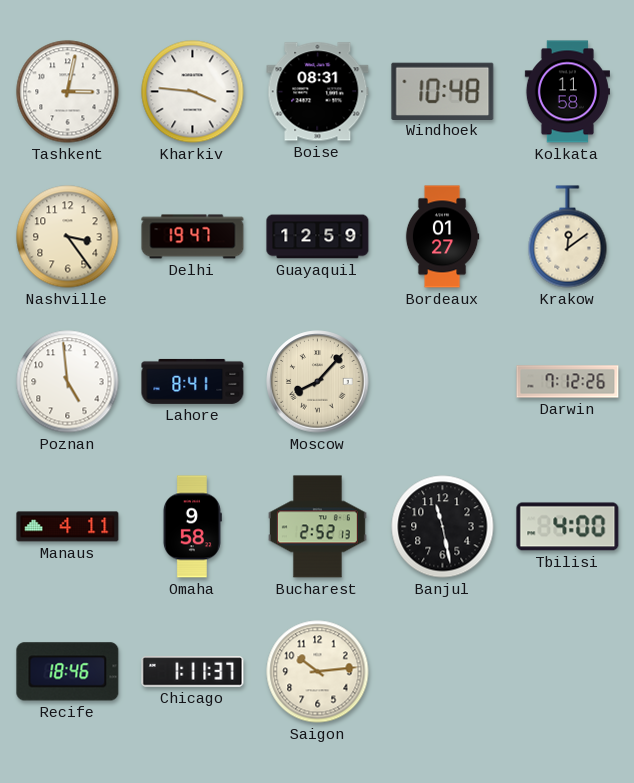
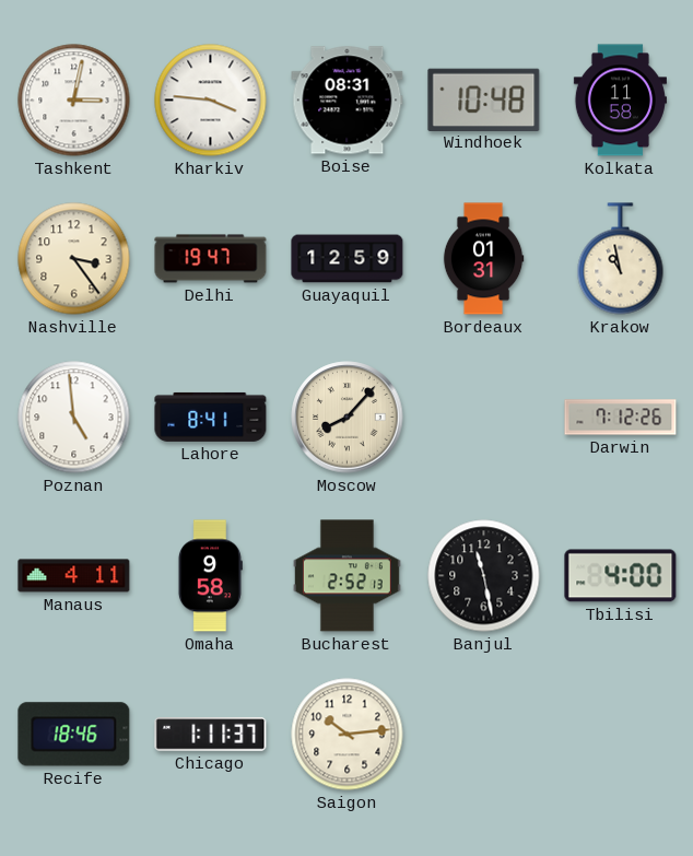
Bordeaux: 01:27 -> 01:31 (483, 259)
Krakow: 12:09 -> 10:58 (621, 259)
